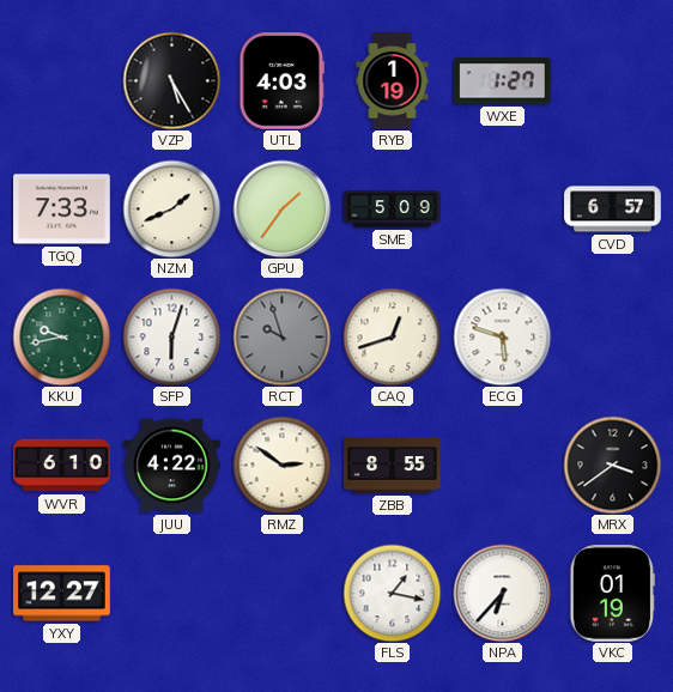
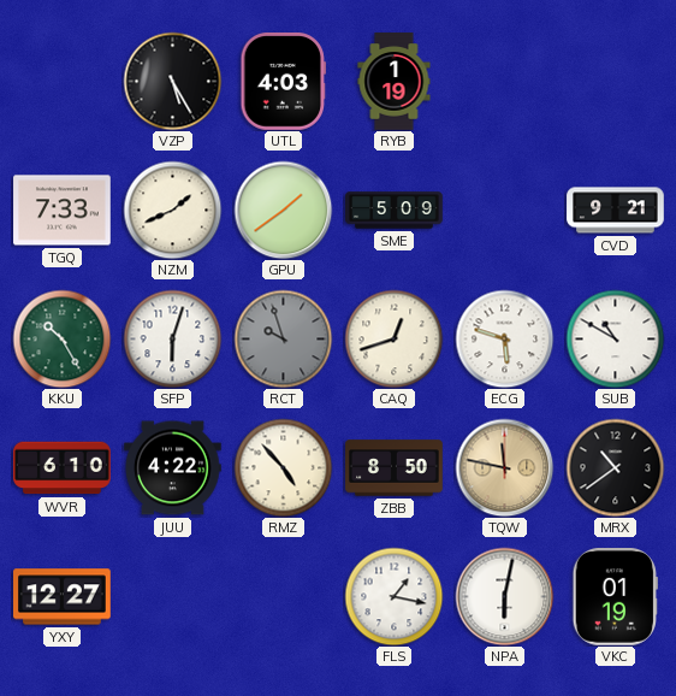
WXE: 1:27 -> none (503, 81)
GPU: 1:36 -> 1:39 (283, 210)
CVD: 6:57 -> 9:21 (616, 211)
KKU: 9:43 -> 10:25 (61, 338)
SUB: none -> 10:50 (615, 338)
RMZ: 2:51 -> 4:53 (283, 467)
ZBB: 8:55 -> 8:50 (395, 468)
TQW: none -> 11:47 (504, 467)
MRX: 3:39 -> 10:39 (615, 467)
NPA: 6:37 -> 6:02 (504, 596)
